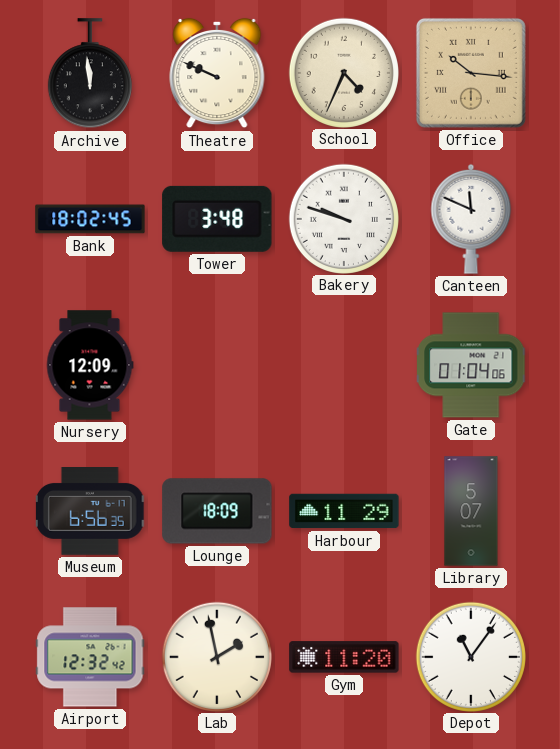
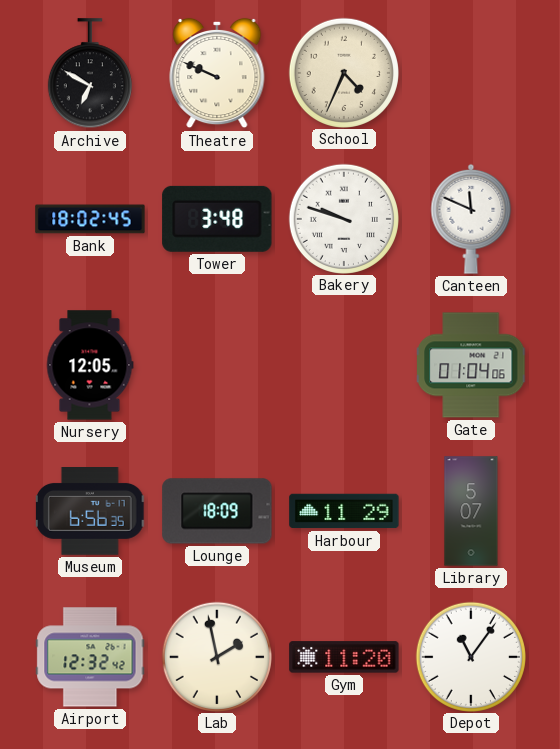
Archive: 11:59 -> 6:50 (90, 74)
Office: 10:16 -> none (471, 73)
Nursery: 12:09 -> 12:05 (90, 365)
